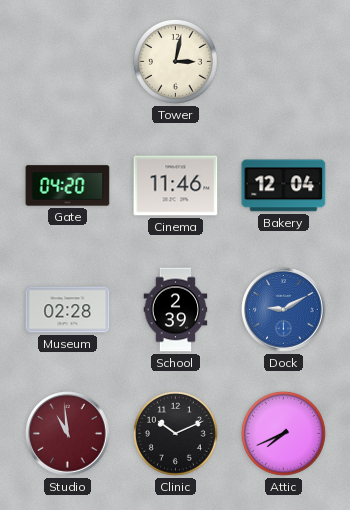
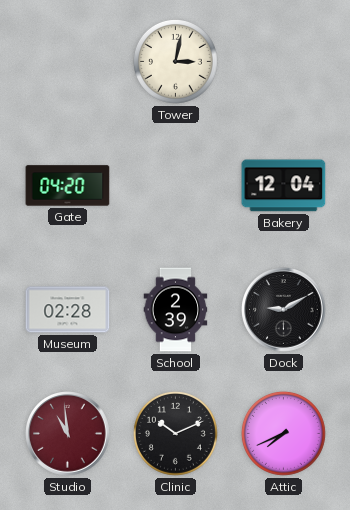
Cinema: 11:46 -> none (176, 186)
Dock dial: blue -> black (284, 310)
